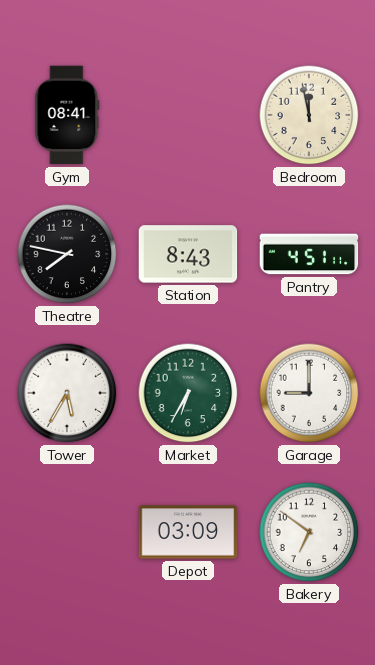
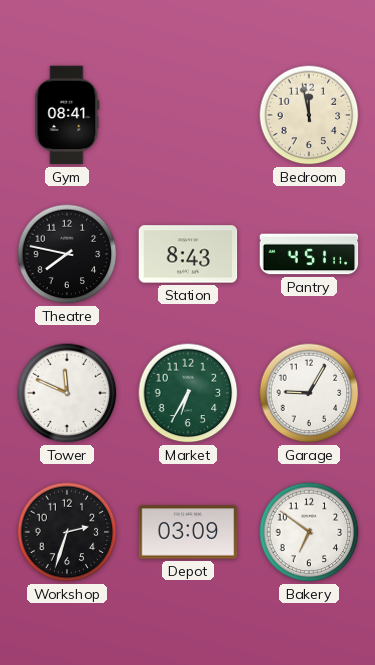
Tower: 5:35 -> 11:49 (67, 393)
Garage: 9:00 -> 9:05 (309, 393)
Workshop: none -> 2:33 (67, 532)
